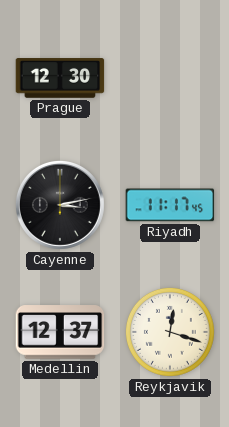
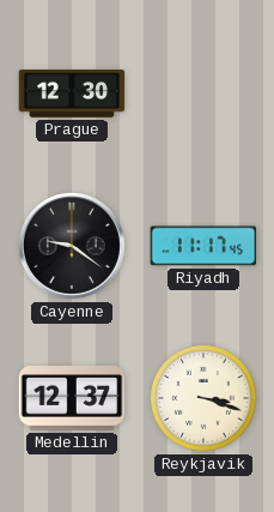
Cayenne: 3:13 -> 9:21 (72, 246)
Reykjavik: 12:18 -> 3:18 (203, 398)
